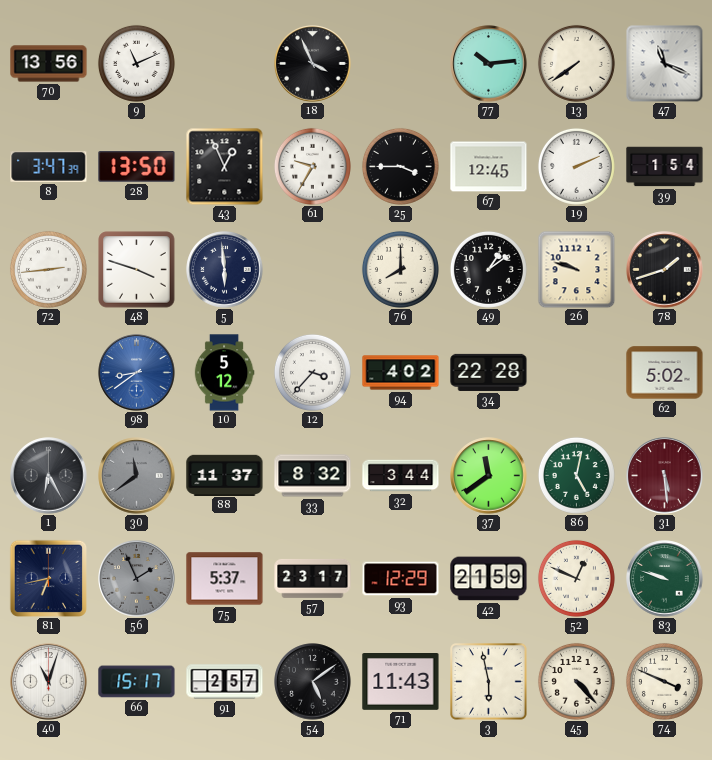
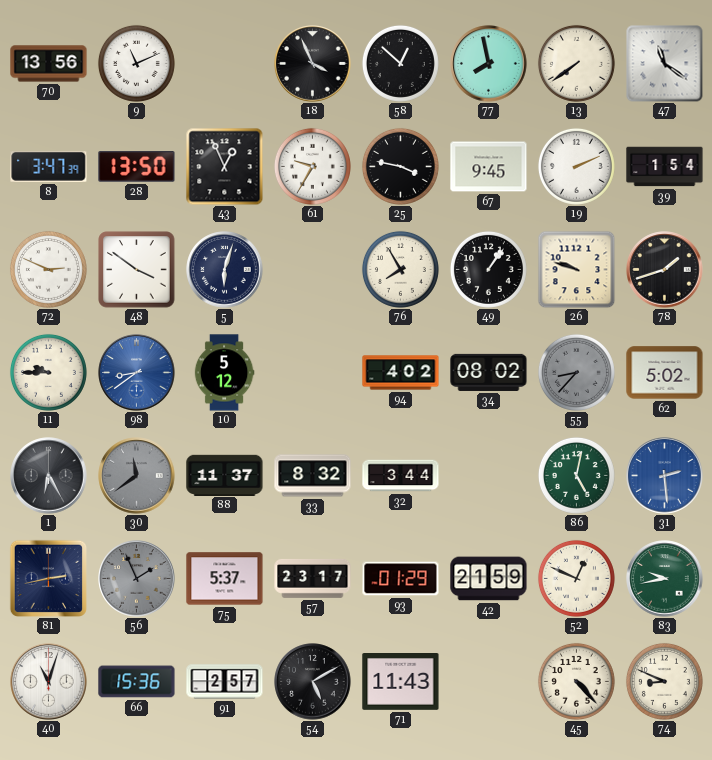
58: none -> 12:52 (400, 63)
77: 10:14 -> 7:58 (489, 64)
47: 11:19 -> 11:21 (665, 64)
25: 3:45 -> 3:47 (400, 166)
67: 12:45 -> 9:45 (489, 167)
72: 2:44 -> 2:49 (48, 269)
48: 3:48 -> 3:51 (137, 270)
5: 5:59 -> 6:03 (225, 270)
76: 8:00 -> 7:55 (400, 269)
49: 1:09 -> 1:06 (488, 269)
11: none -> 9:45 (48, 372)
12: 3:37 -> none (312, 372)
34: 22:28 -> 08:02 (489, 372)
55: none -> 8:37 (576, 372)
37: 11:39 -> none (489, 476)
31: 5:29 -> 2:29 (665, 476)
31 dial: burgundy -> blue (665, 476)
81: 6:43 -> 2:43 (48, 578)
93: 12:29 -> 01:29 (401, 579)
83: 9:48 -> 9:43 (665, 579)
66: 15:17 -> 15:36 (137, 682)
54: 5:09 -> 5:10 (313, 682)
3: 5:58 -> none (489, 682)
74: 3:49 -> 8:49 (664, 681)
